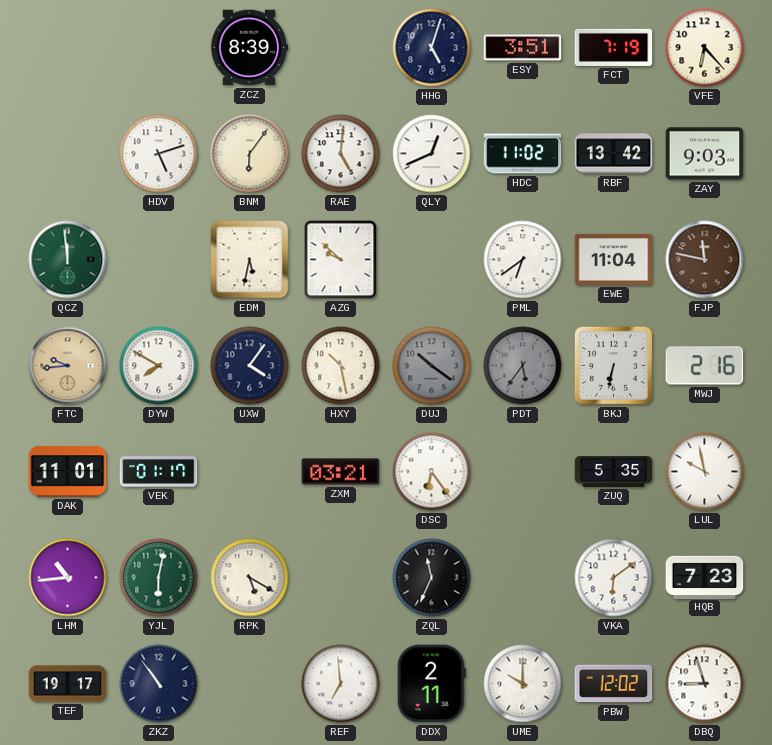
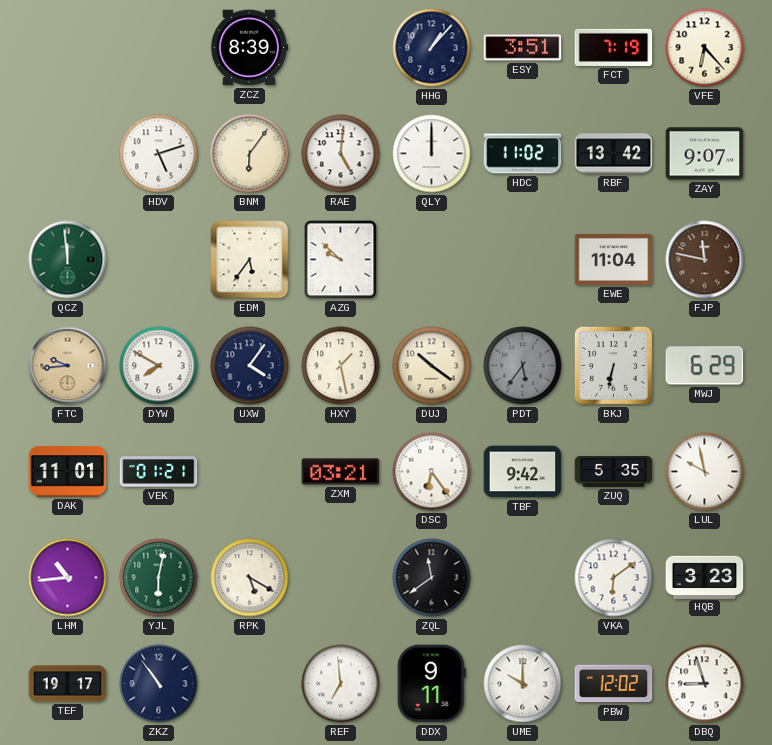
HHG: 5:03 -> 1:07 (432, 48)
QLY: 12:41 -> 12:00 (432, 154)
ZAY: 9:03 -> 9:07 (705, 154)
EDM: 5:32 -> 5:36 (250, 260)
PML: 6:39 -> none (523, 260)
HXY: 10:28 -> 1:28 (341, 366)
DUJ dial: grey -> cream (432, 366)
MWJ: 2:16 -> 6:29 (705, 366)
VEK: 01:17 -> 01:21 (159, 472)
TBF: none -> 9:42 (523, 472)
ZQL: 11:34 -> 11:39 (432, 578)
HQB: 7:23 -> 3:23 (705, 577)
DDX: 2:11 -> 9:11 (431, 684)
